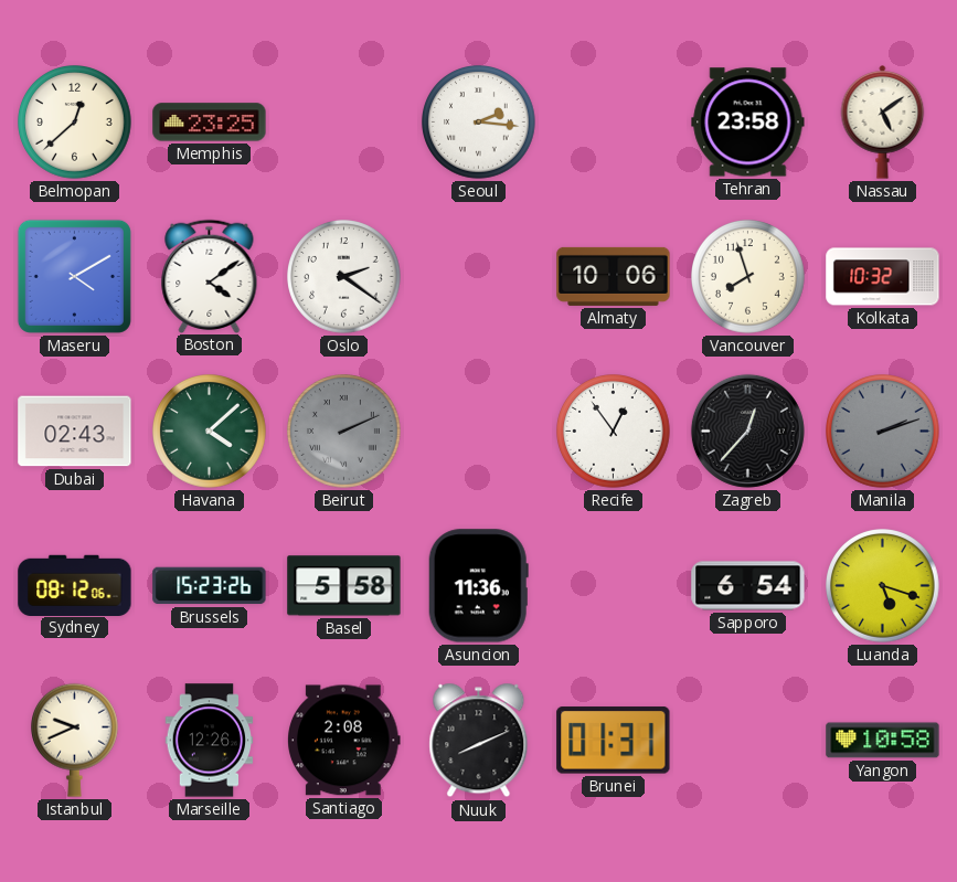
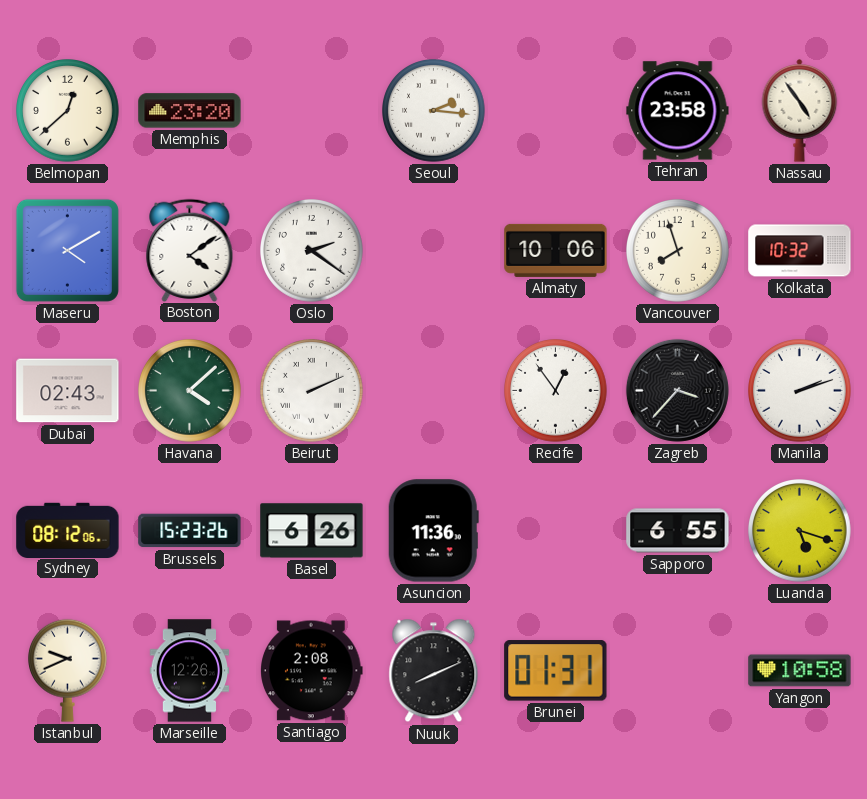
Memphis: 23:25 -> 23:20 (190, 111)
Nassau: 5:09 -> 4:54 (800, 111)
Beirut dial: grey -> white (312, 391)
Zagreb: 12:37 -> 3:37 (677, 390)
Manila dial: grey -> white (800, 391)
Basel: 5:58 -> 6:26 (312, 531)
Sapporo: 6:54 -> 6:55 (678, 531)
